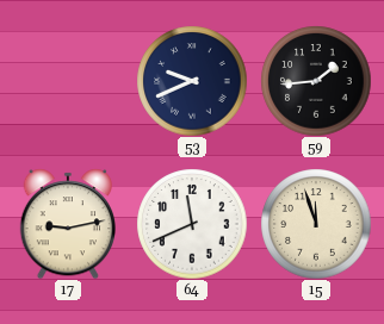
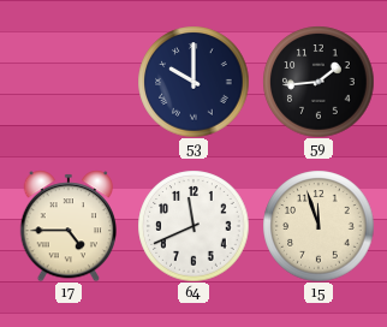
53: 9:41 -> 10:00 (194, 82)
17: 9:13 -> 4:45 (67, 226)
